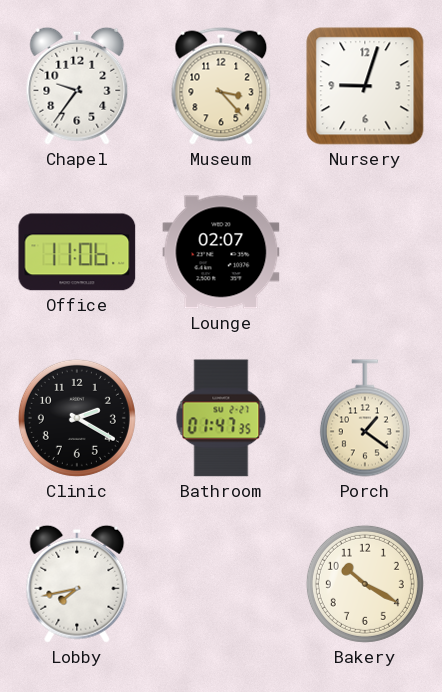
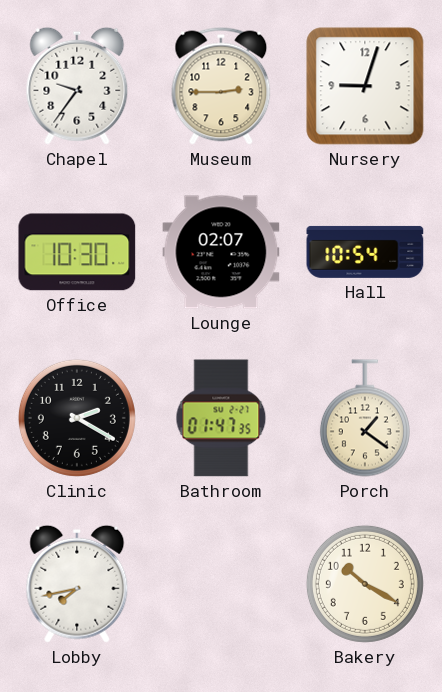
Museum: 3:23 -> 2:45 (221, 86)
Office: 11:06 -> 10:30 (77, 252)
Hall: none -> 10:54 (365, 252)
